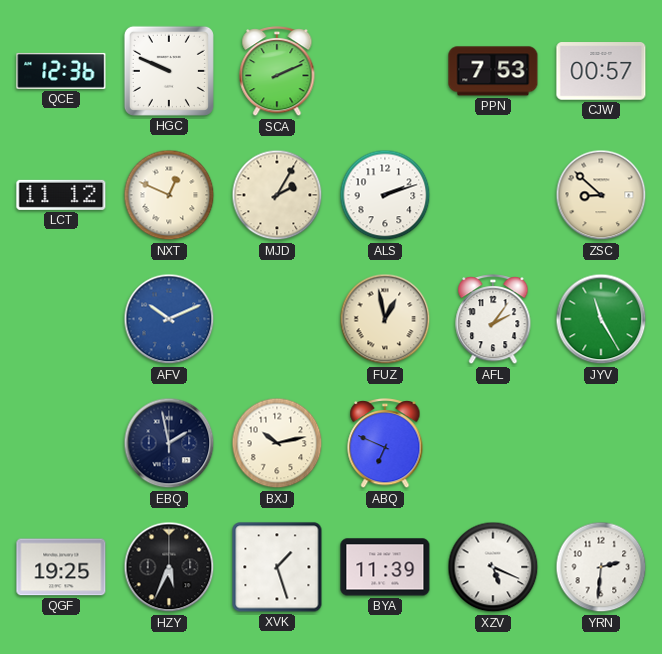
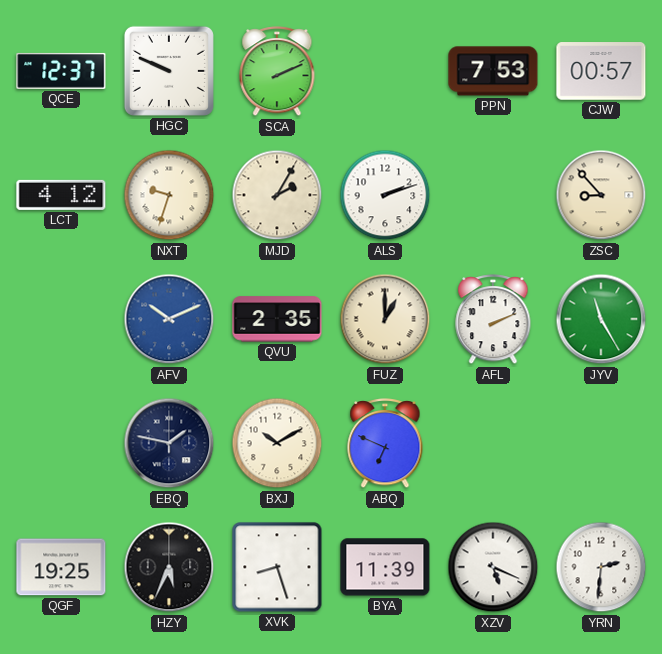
QCE: 12:36 -> 12:37 (61, 71)
LCT: 11:12 -> 4:12 (61, 195)
NXT: 12:49 -> 9:33 (169, 195)
ZSC: 8:52 -> 8:53 (601, 195)
QVU: none -> 2:35 (277, 319)
FUZ: 12:58 -> 1:00 (385, 319)
AFL: 2:06 -> 2:11 (493, 320)
EBQ: 1:58 -> 1:47 (169, 443)
BXJ: 10:13 -> 10:10 (277, 443)
XVK: 1:27 -> 8:27 (277, 567)
